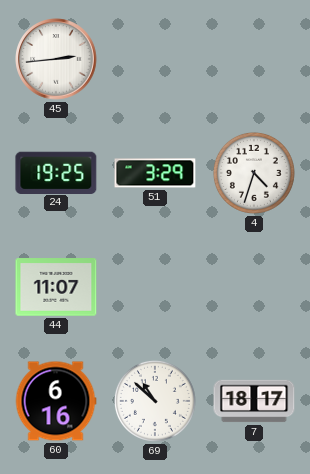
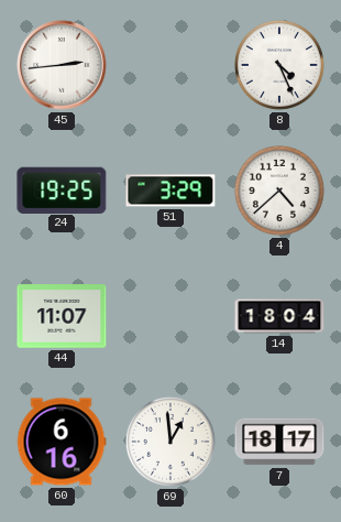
8: none -> 4:26 (279, 65)
4: 4:33 -> 4:38 (279, 191)
14: none -> 18:04 (279, 316)
69: 10:52 -> 12:59 (170, 442)
